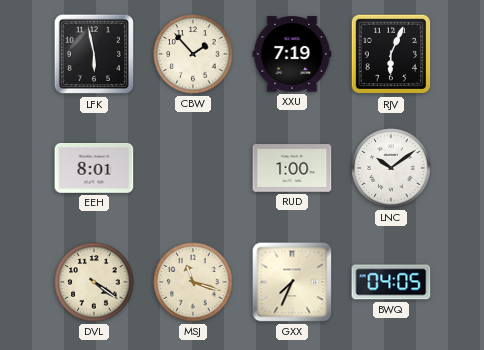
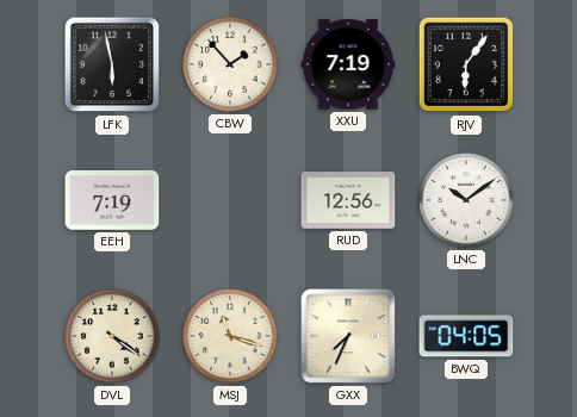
RJV: 6:04 -> 6:06 (466, 64)
EEH: 8:01 -> 7:19 (112, 201)
RUD: 1:00 -> 12:56 (348, 200)
